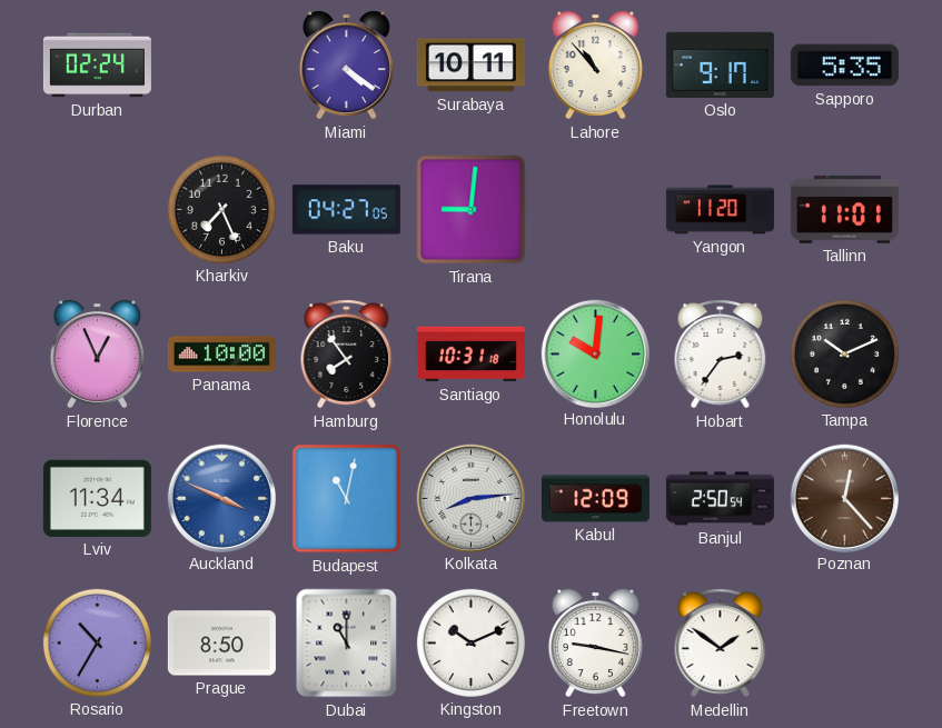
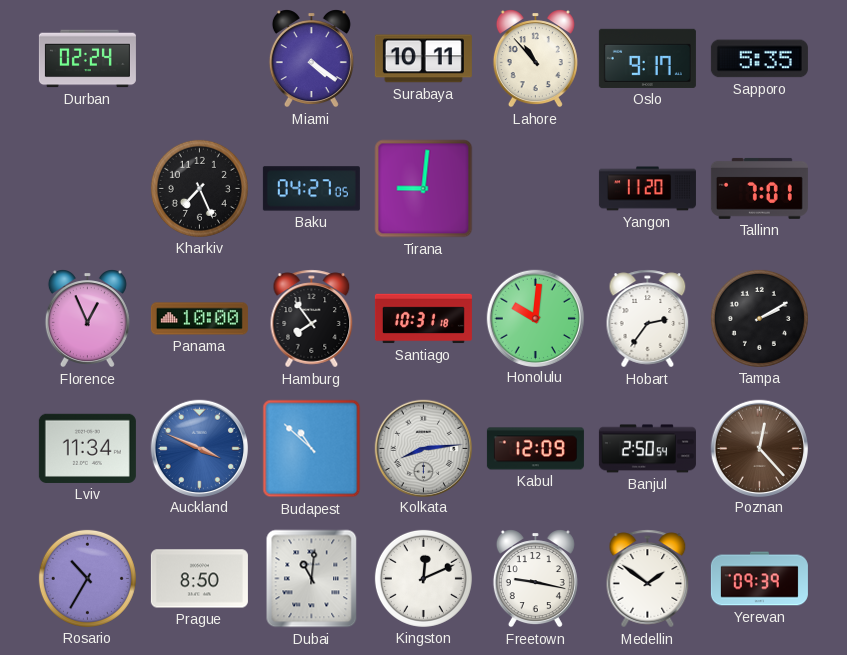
Tallinn: 11:01 -> 7:01 (759, 188)
Tampa: 10:11 -> 2:10 (759, 318)
Budapest: 11:02 -> 10:52 (312, 449)
Dubai: 11:00 -> 11:01 (312, 579)
Kingston: 10:11 -> 12:11 (423, 578)
Yerevan: none -> 09:39 (759, 579)
